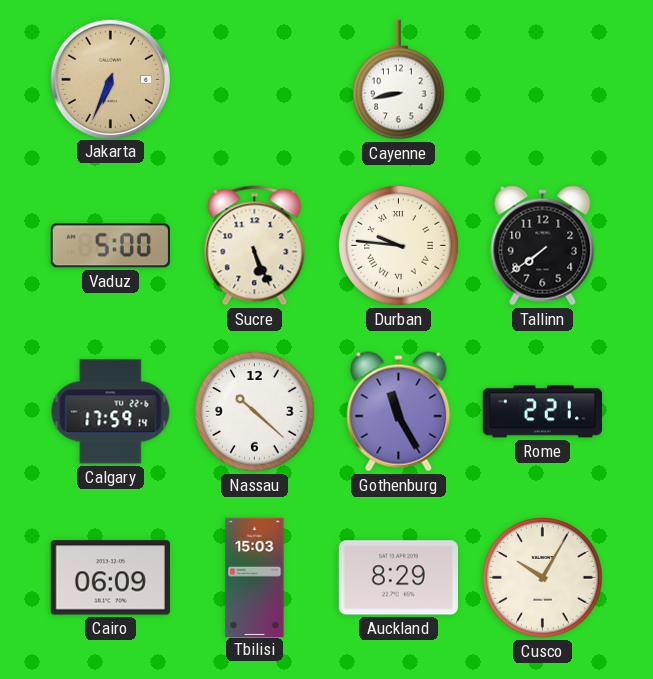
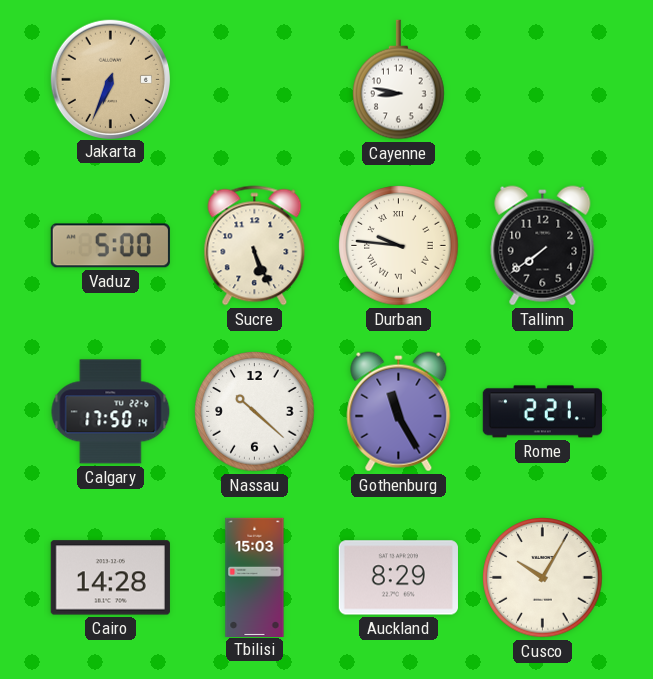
Cayenne: 8:43 -> 8:47 (399, 80)
Calgary: 17:59 -> 17:50 (111, 412)
Cairo: 06:09 -> 14:28 (110, 578)
